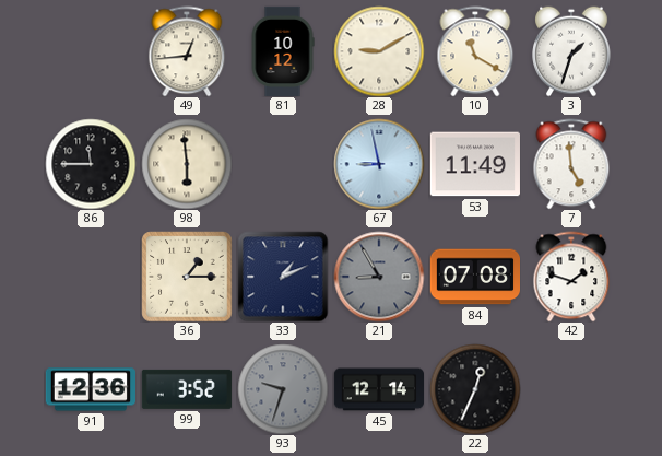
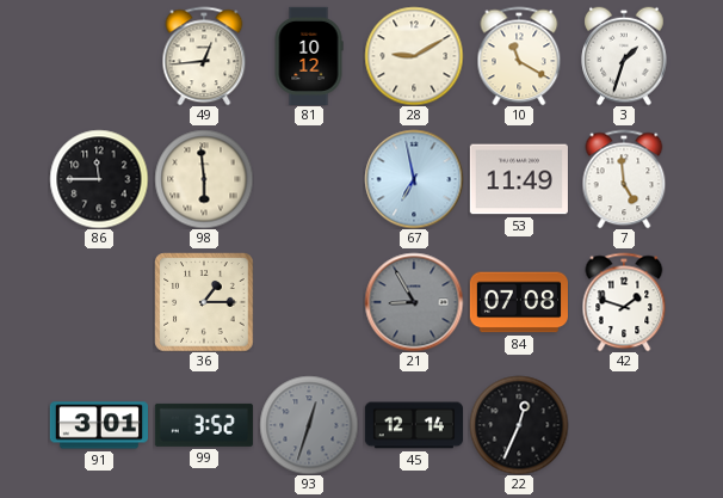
67: 8:58 -> 6:58 (414, 179)
33: 1:11 -> none (283, 277)
91: 12:36 -> 3:01 (98, 425)
93: 9:33 -> 12:33 (309, 425)
